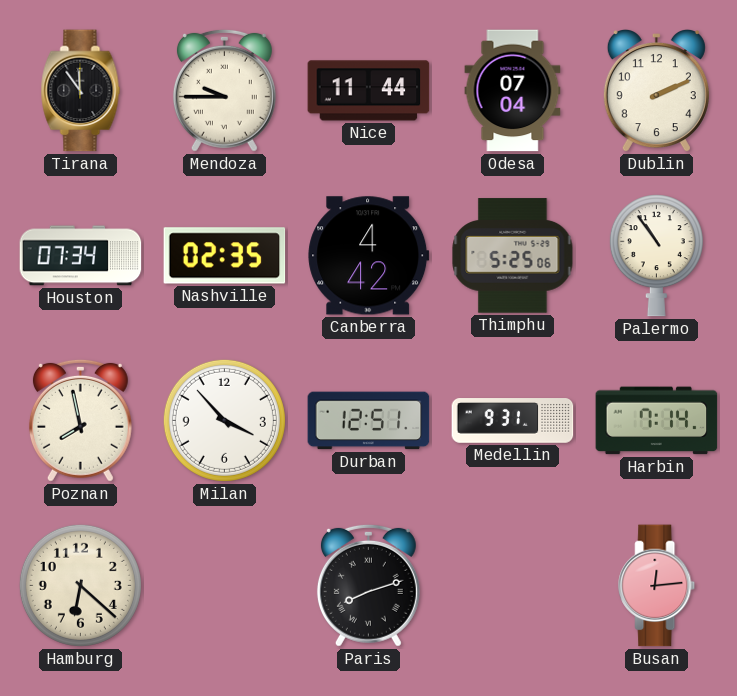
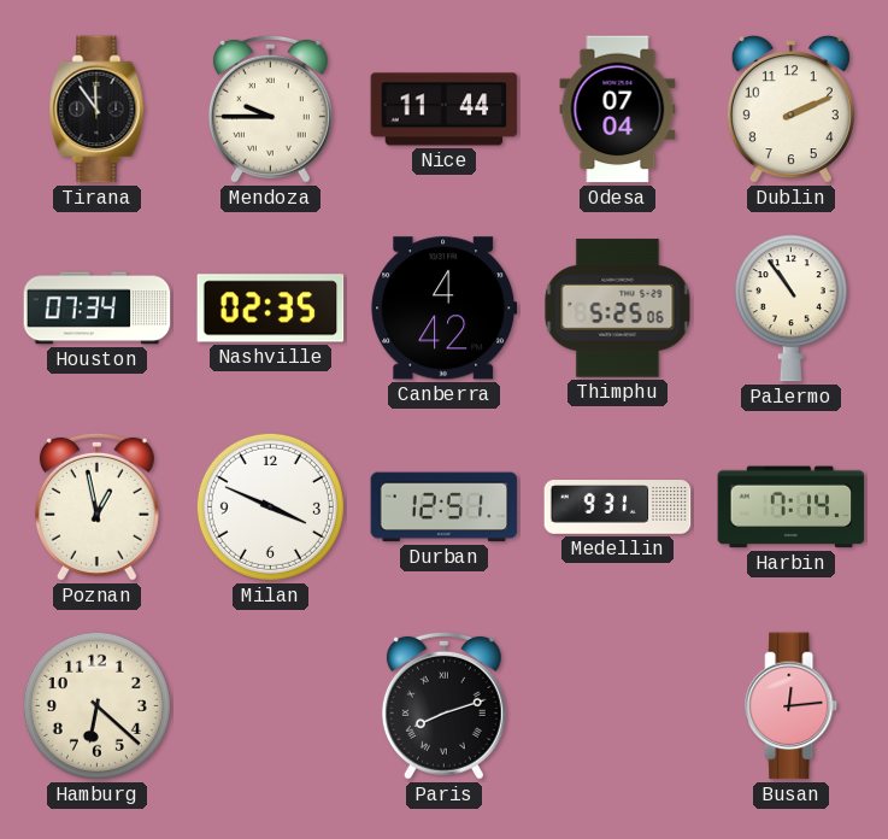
Poznan: 7:58 -> 12:58 (96, 506)
Milan: 3:53 -> 3:49 (270, 506)
